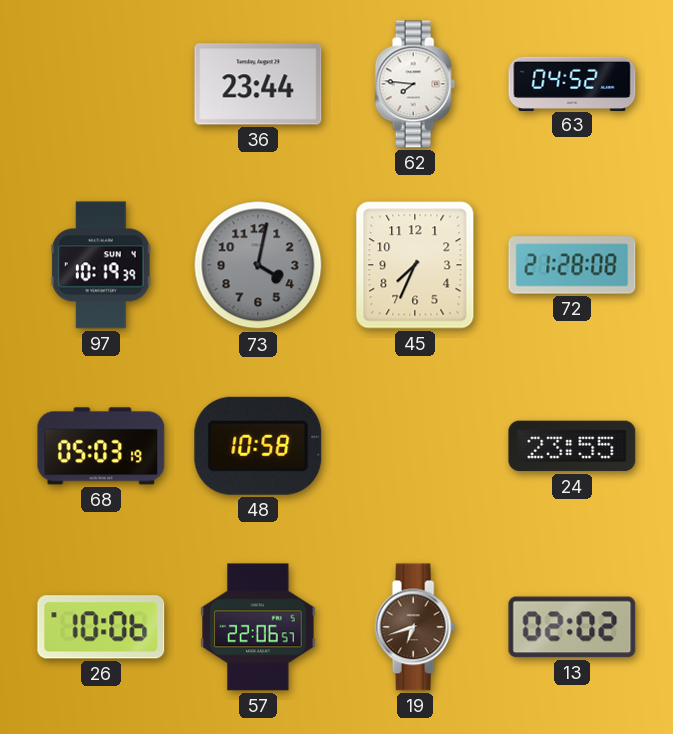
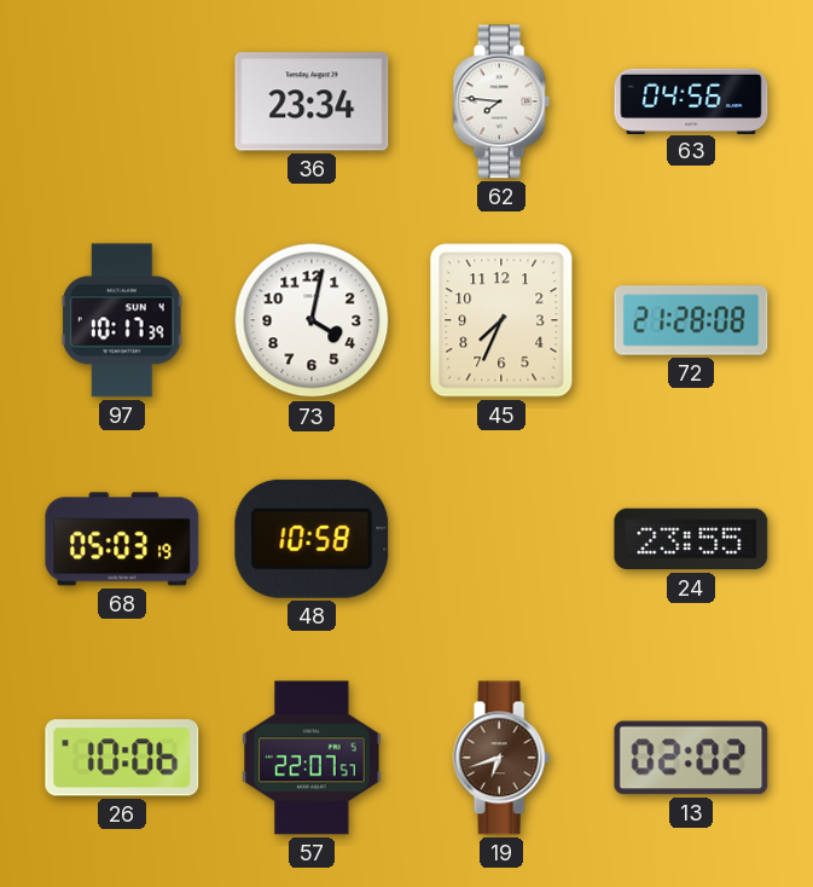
36: 23:44 -> 23:34 (312, 102)
63: 04:52 -> 04:56 (691, 100)
97: 10:19 -> 10:17 (122, 320)
73 dial: grey -> white (312, 320)
57: 22:06 -> 22:07 (312, 758)
